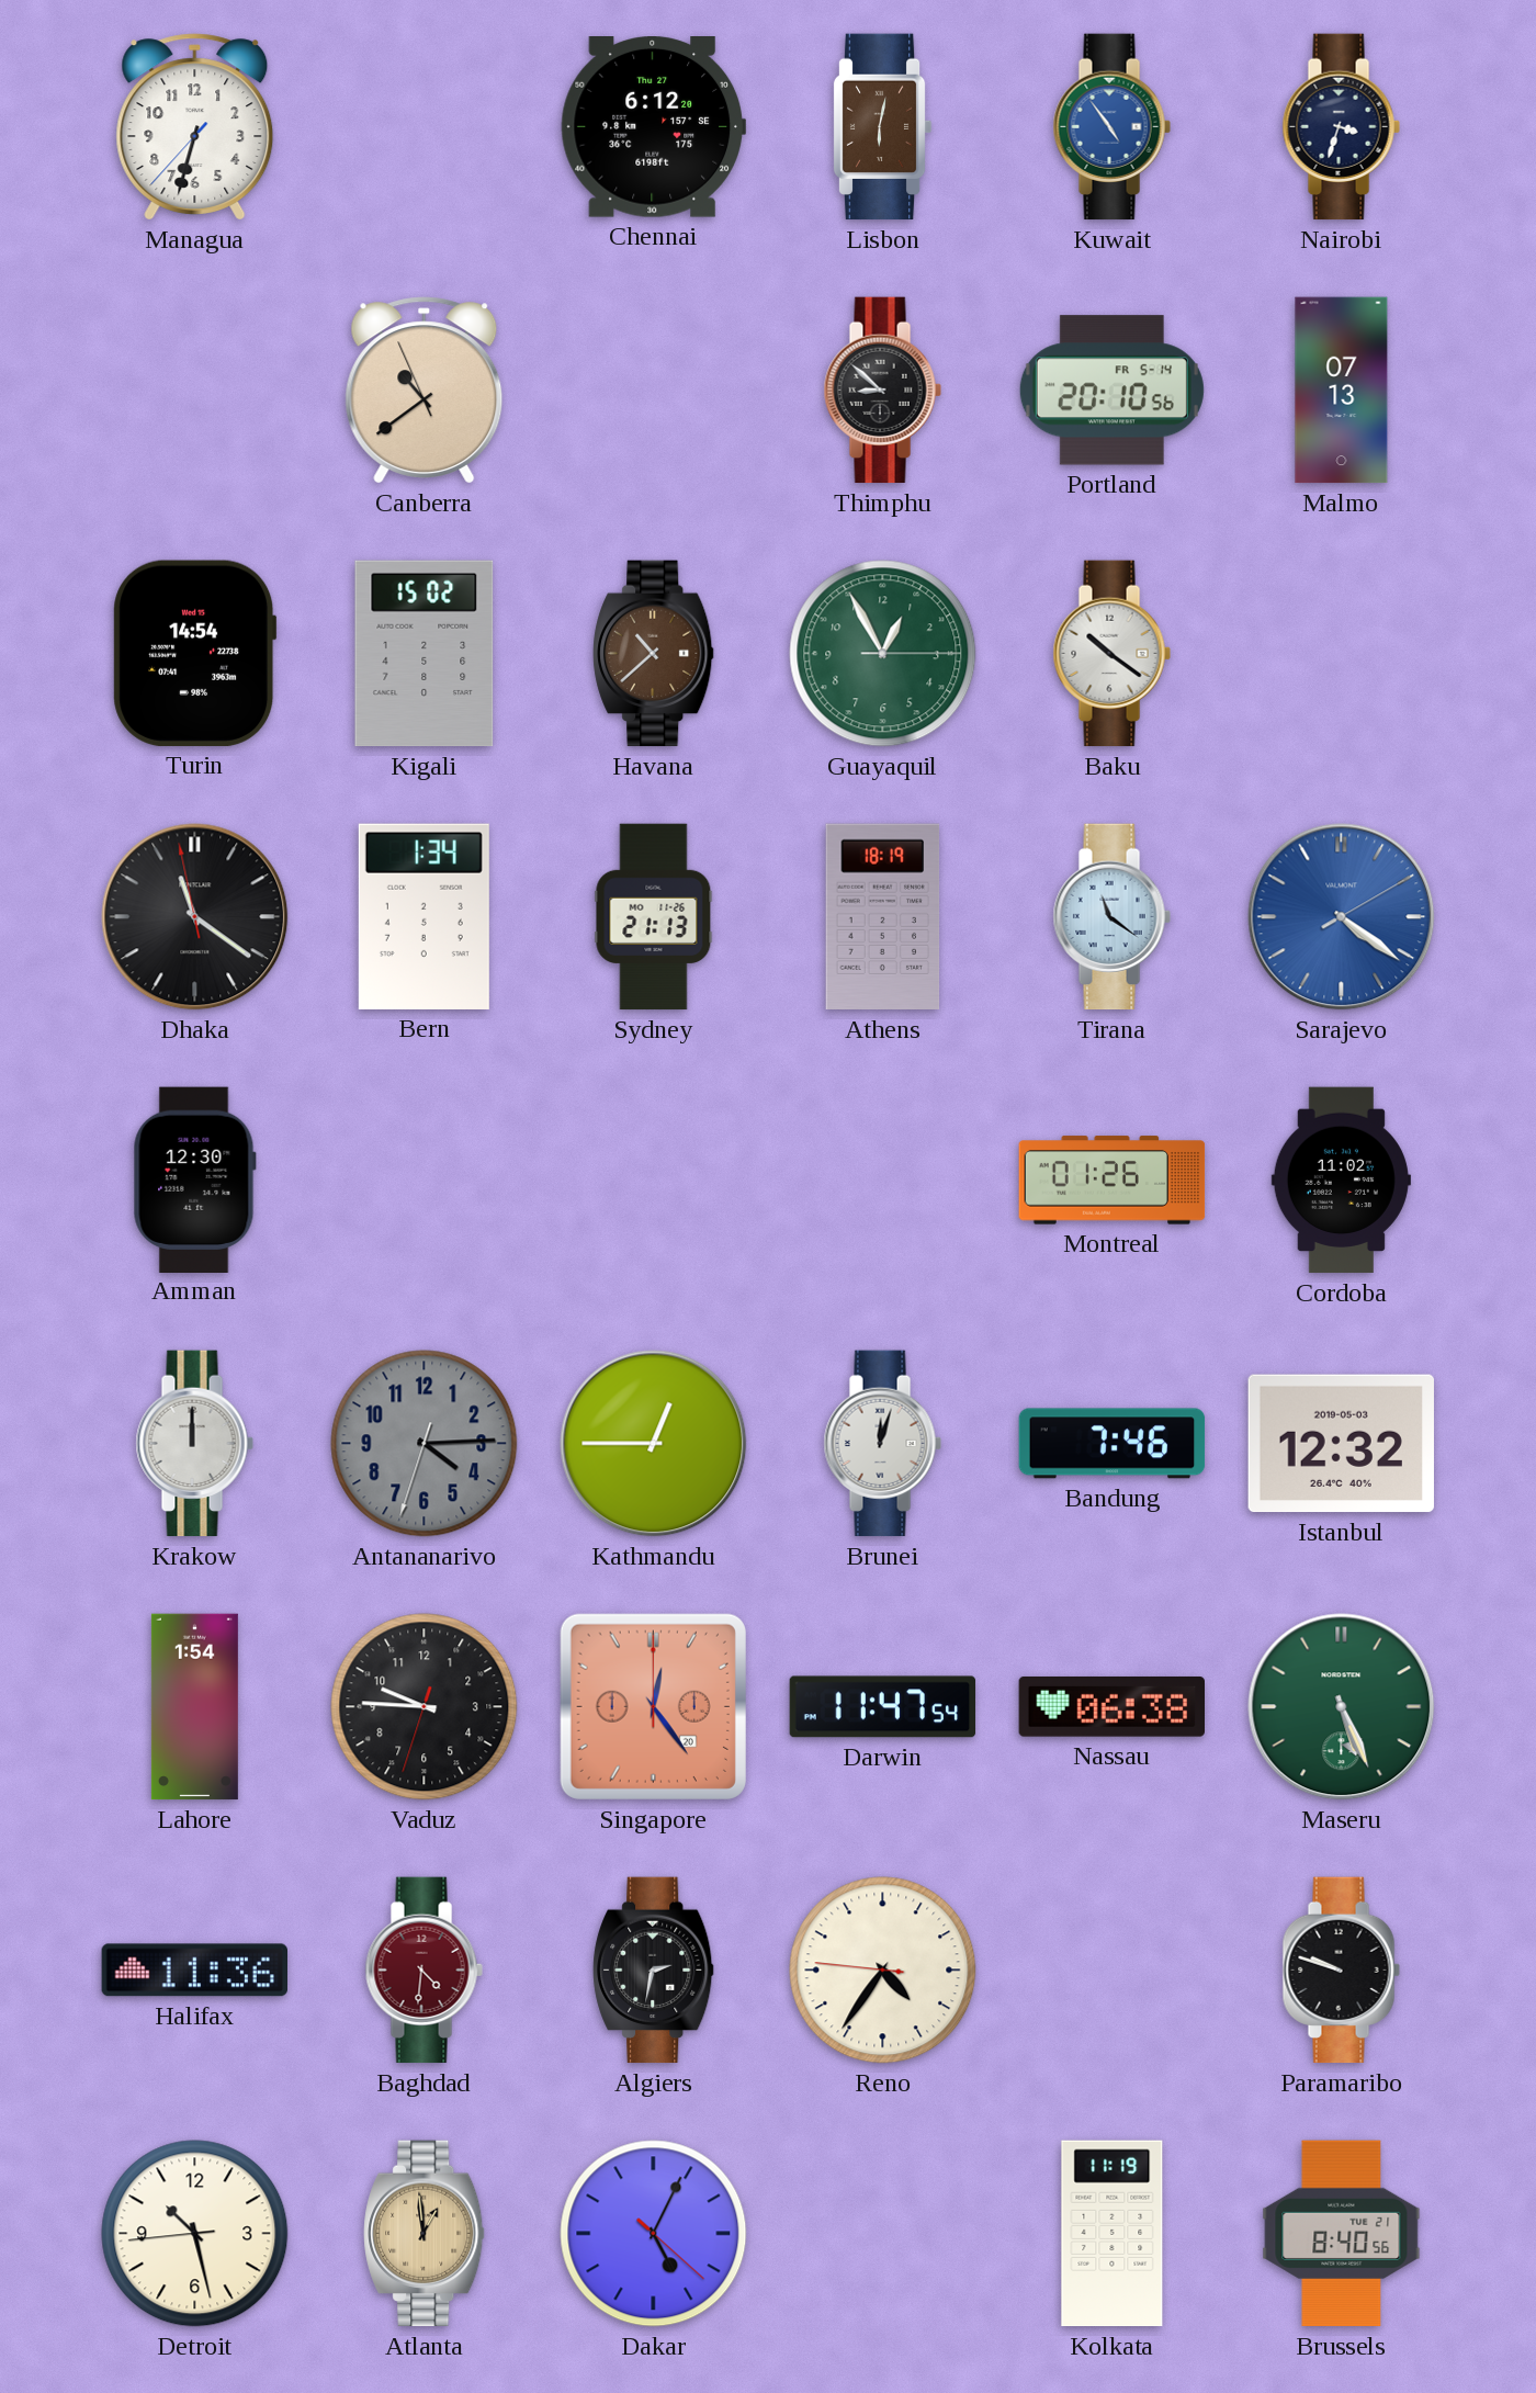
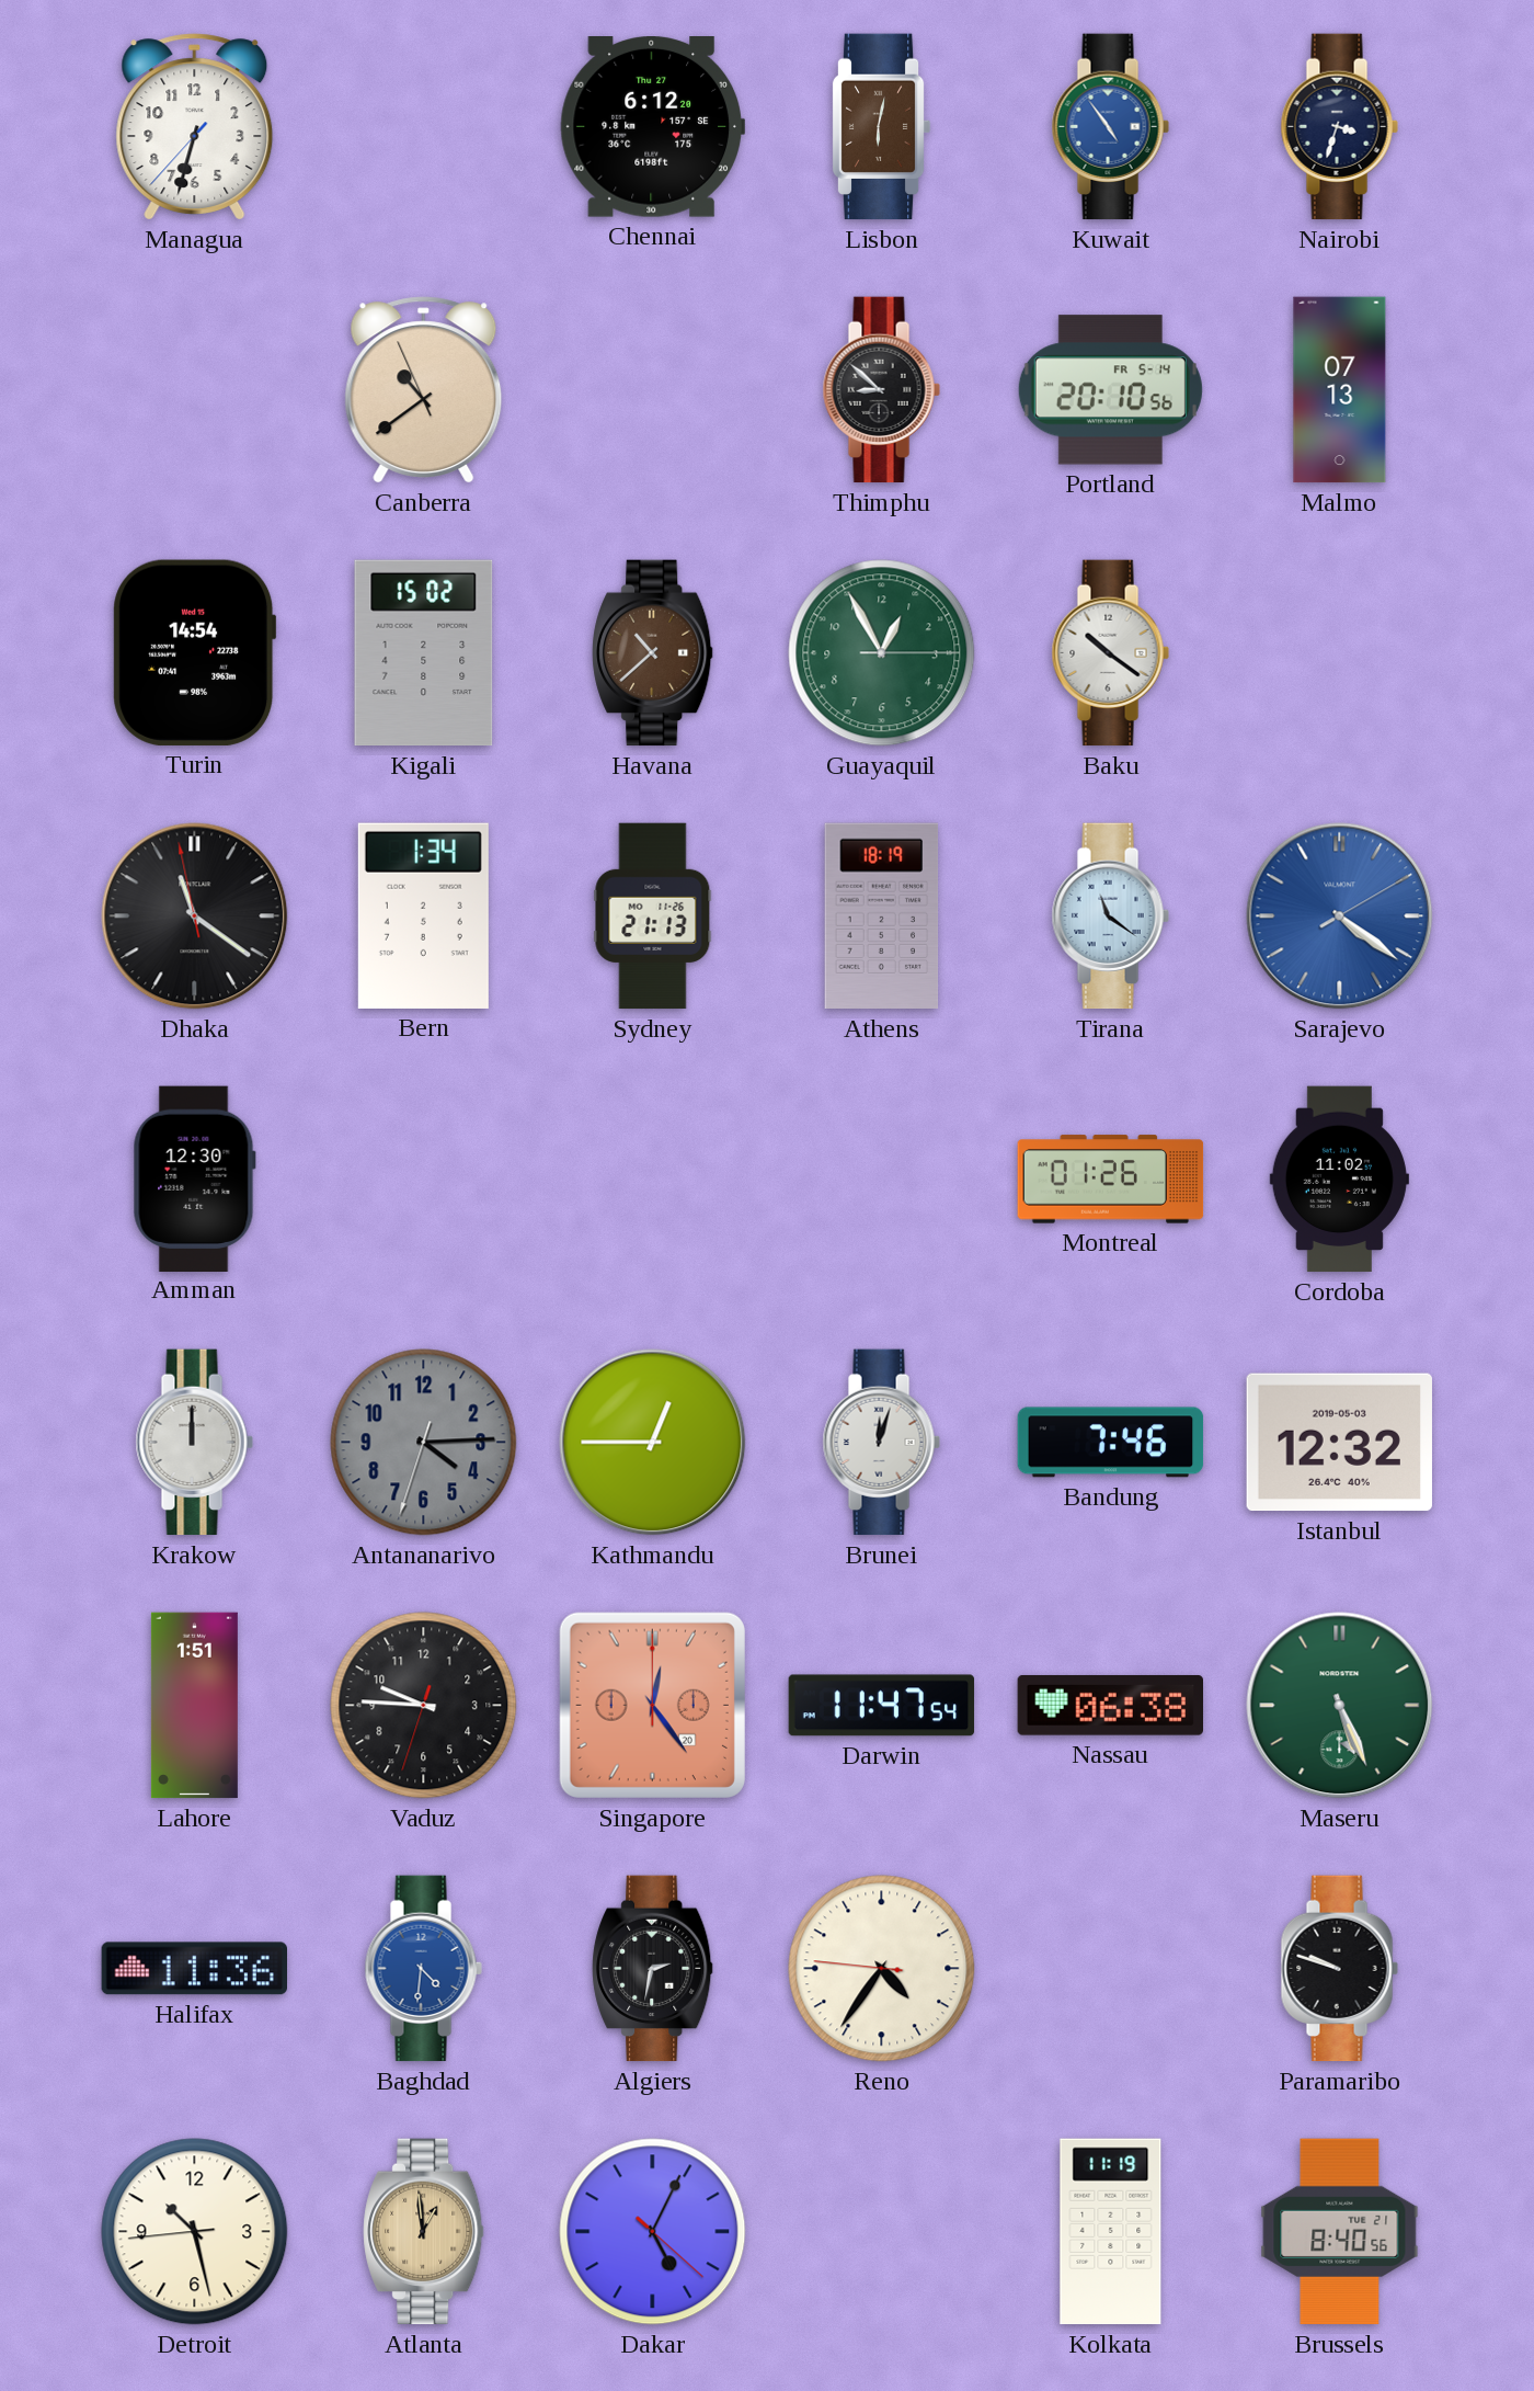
Lahore: 1:54 -> 1:51 (194, 1706)
Baghdad dial: burgundy -> blue (423, 1969)
